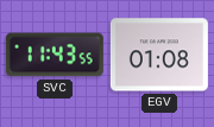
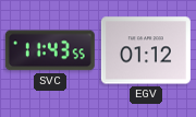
EGV: 01:08 -> 01:12 (146, 50)
